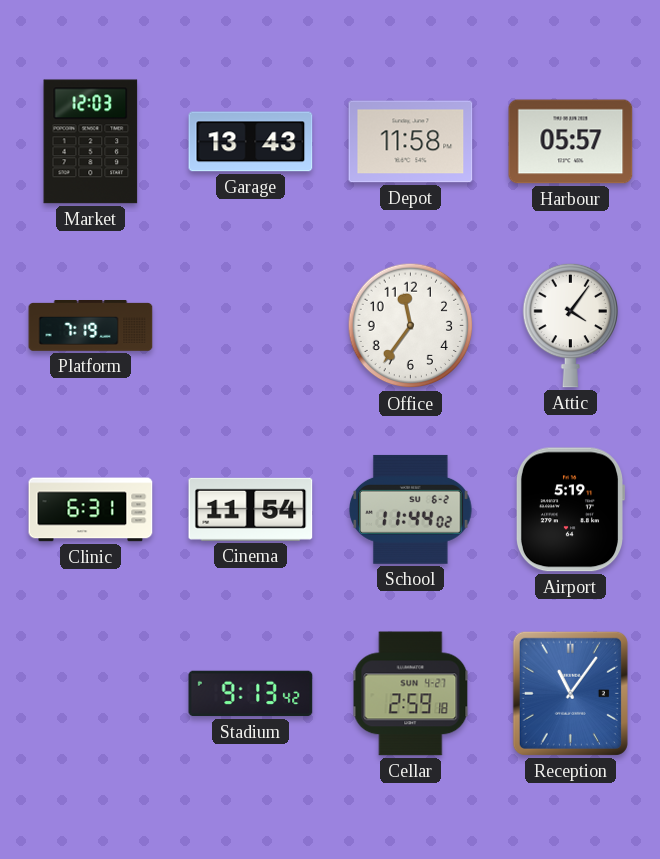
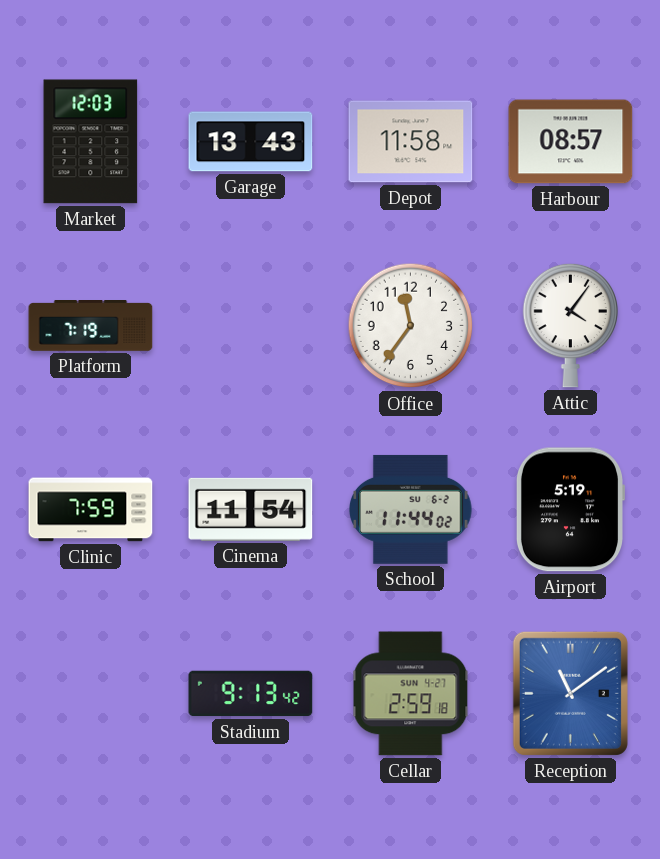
Harbour: 05:57 -> 08:57 (571, 142)
Clinic: 6:31 -> 7:59 (91, 510)
Reception: 11:06 -> 11:09 (570, 693)
